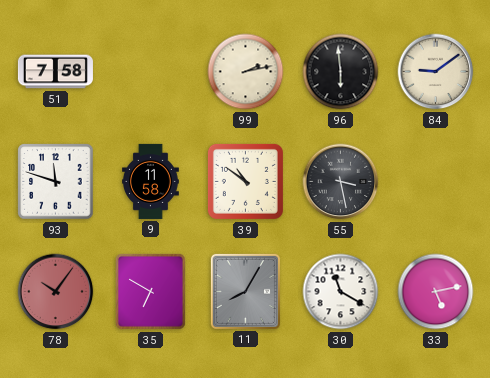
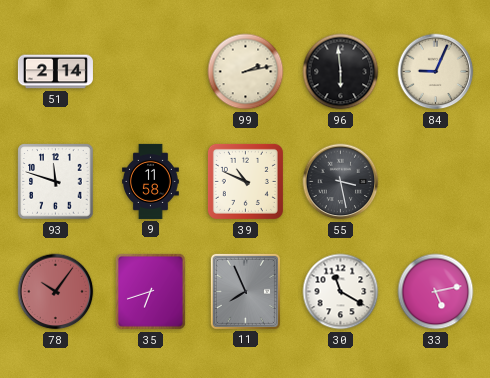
51: 7:58 -> 2:14 (55, 72)
84: 9:09 -> 9:04 (436, 72)
39: 10:51 -> 10:49 (245, 181)
35: 6:50 -> 6:42 (151, 292)
11: 8:05 -> 7:56 (245, 291)
